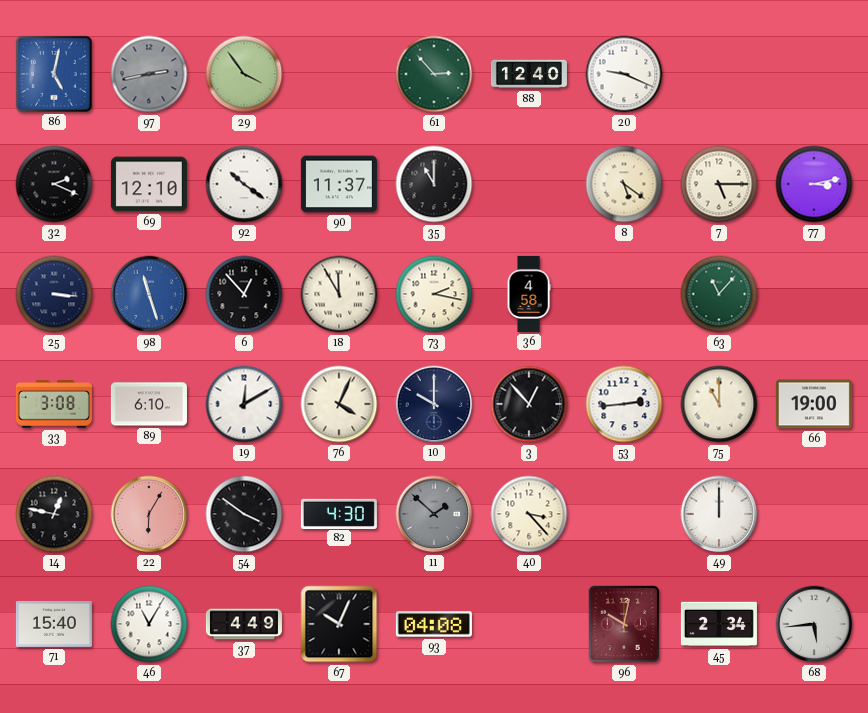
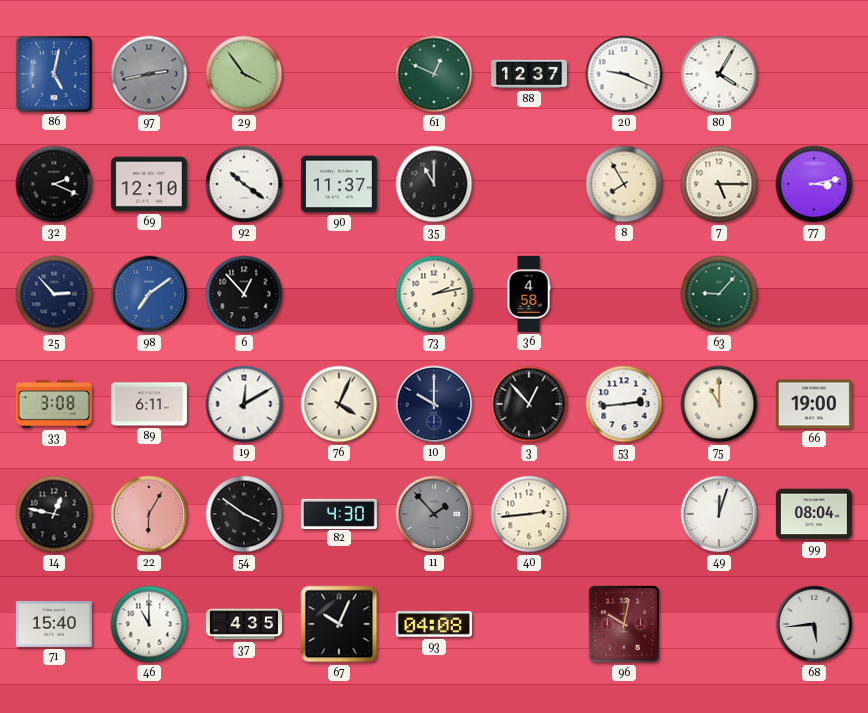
61: 2:53 -> 12:49 (434, 74)
88: 12:40 -> 12:37 (529, 74)
80: none -> 4:05 (719, 74)
8: 5:21 -> 7:55 (624, 184)
25: 3:16 -> 2:53 (54, 294)
98: 11:27 -> 7:09 (149, 294)
18: 11:55 -> none (339, 294)
73: 2:17 -> 2:13 (434, 294)
63: 11:07 -> 9:07 (719, 294)
89: 6:10 -> 6:11 (149, 404)
11: 1:52 -> 1:53 (434, 514)
40: 3:23 -> 2:44 (529, 514)
49: 12:00 -> 12:03 (719, 514)
99: none -> 08:04 (814, 514)
46: 11:05 -> 11:00 (149, 624)
37: 4:49 -> 4:35 (244, 624)
45: 2:34 -> none (719, 624)
